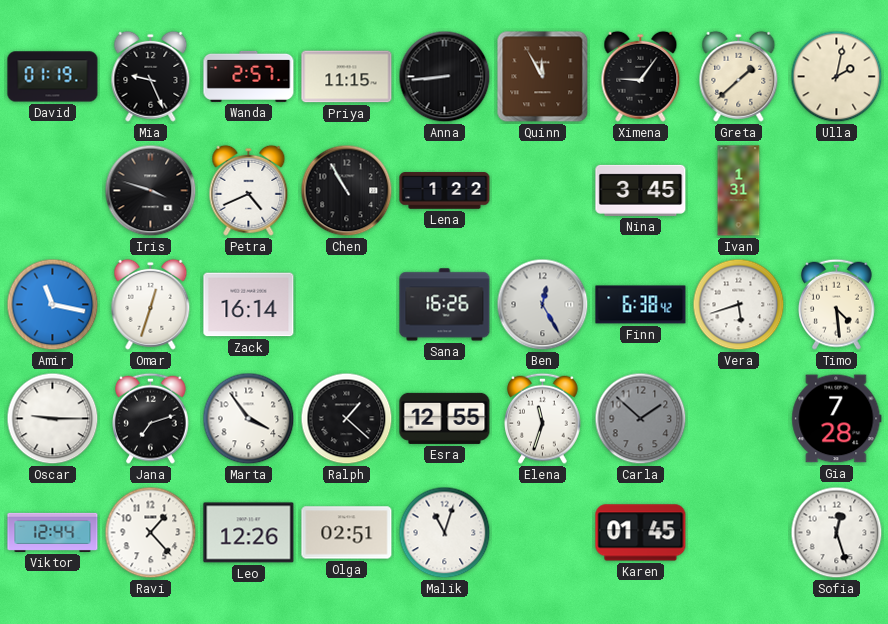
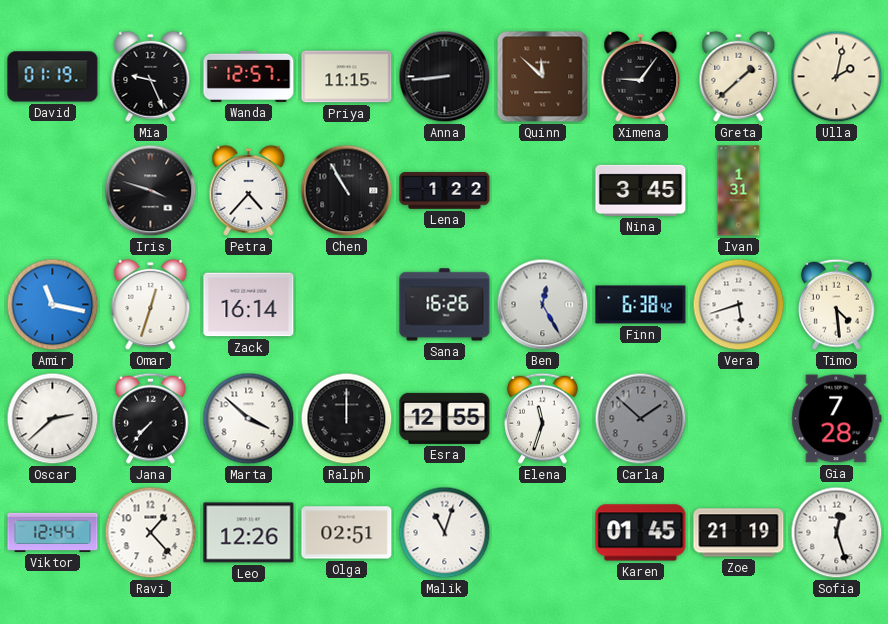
Wanda: 2:57 -> 12:57 (249, 76)
Quinn: 11:55 -> 11:52 (543, 77)
Petra: 4:41 -> 4:37 (249, 190)
Oscar: 9:15 -> 2:38 (53, 419)
Jana: 7:12 -> 7:37 (151, 418)
Marta: 3:54 -> 3:52 (249, 419)
Ralph: 1:22 -> 12:00 (347, 419)
Zoe: none -> 21:19 (739, 533)
